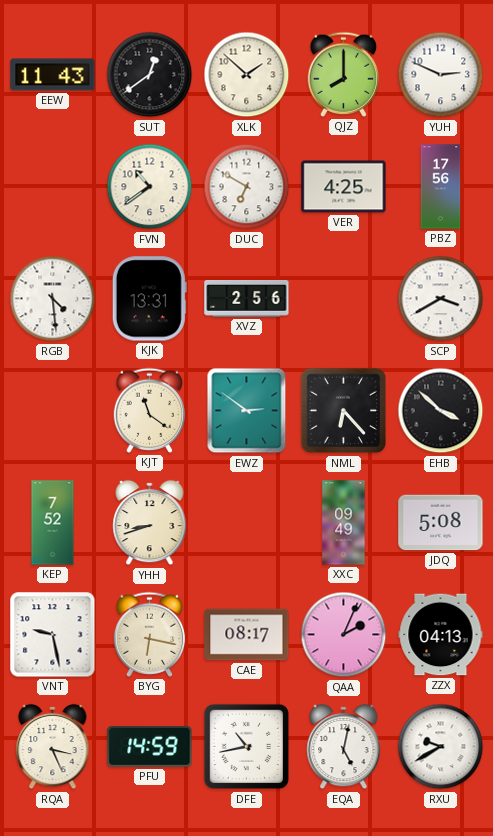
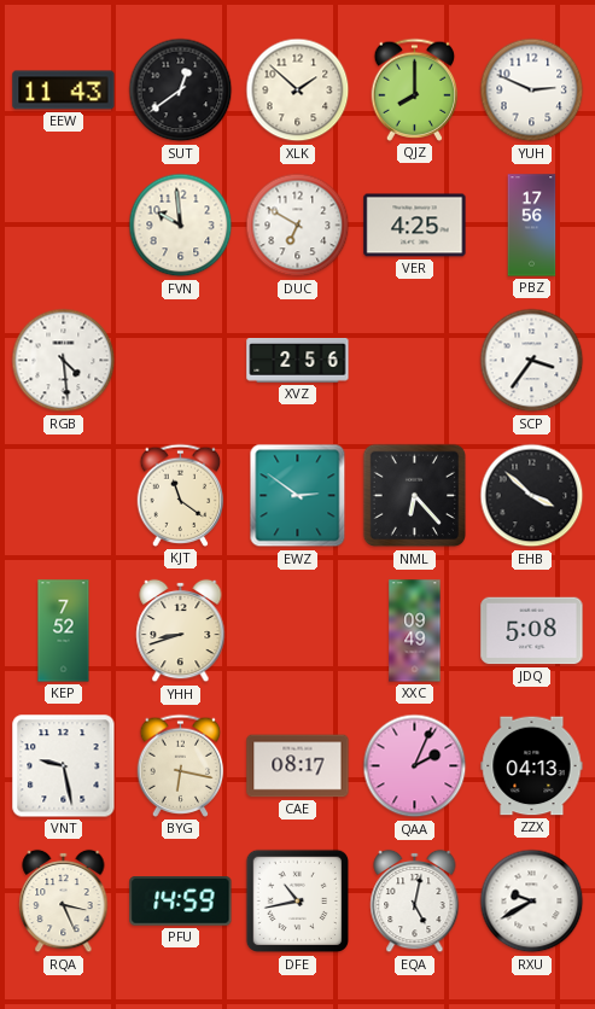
FVN: 10:39 -> 9:59 (181, 226)
KJK: 13:31 -> none (149, 299)
SCP: 3:40 -> 3:36 (532, 361)
